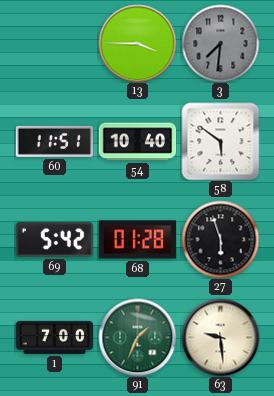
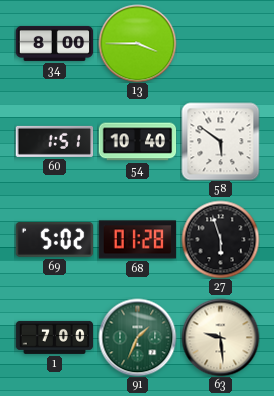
34: none -> 8:00 (54, 43)
3: 7:31 -> none (220, 43)
60: 11:51 -> 1:51 (54, 141)
69: 5:42 -> 5:02 (54, 239)
